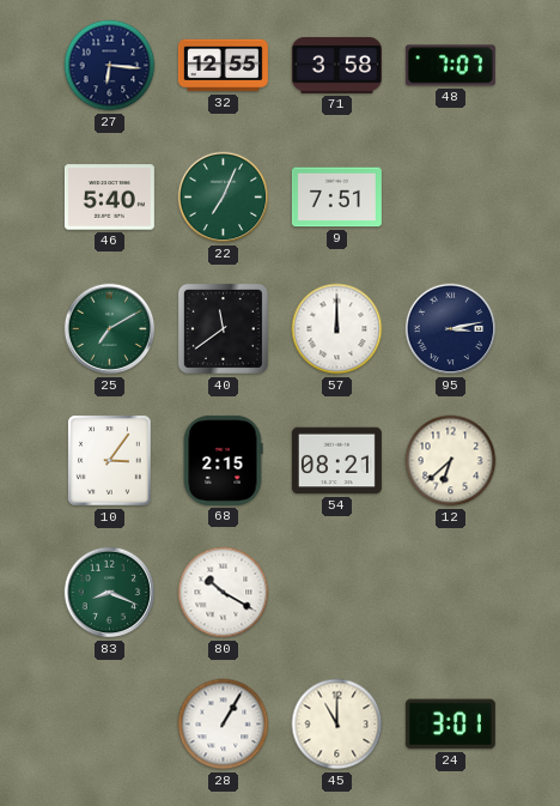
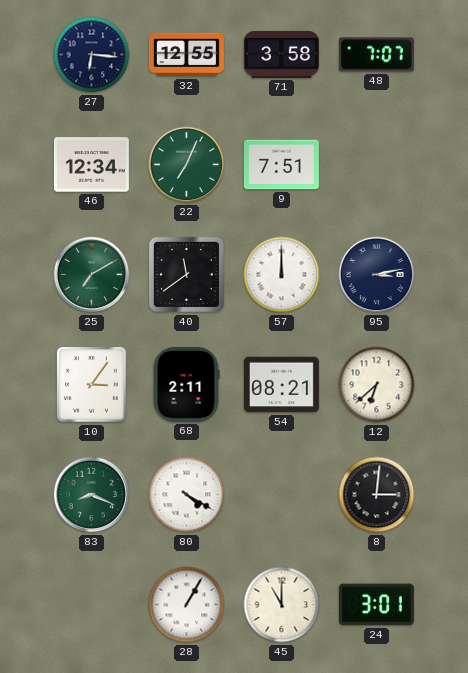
46: 5:40 -> 12:34 (91, 165)
68: 2:15 -> 2:11 (186, 384)
80: 10:20 -> 4:20 (187, 495)
8: none -> 3:01 (377, 495)
